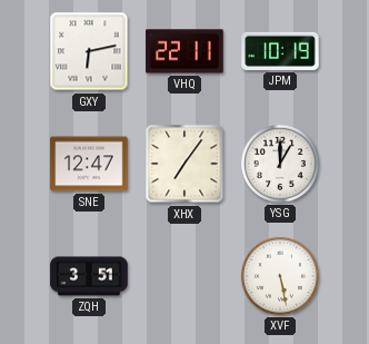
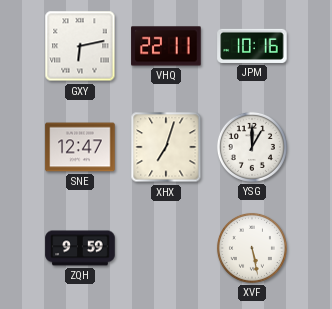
JPM: 10:19 -> 10:16 (252, 46)
XHX: 7:06 -> 7:03 (166, 147)
ZQH: 3:51 -> 9:59 (80, 248)
